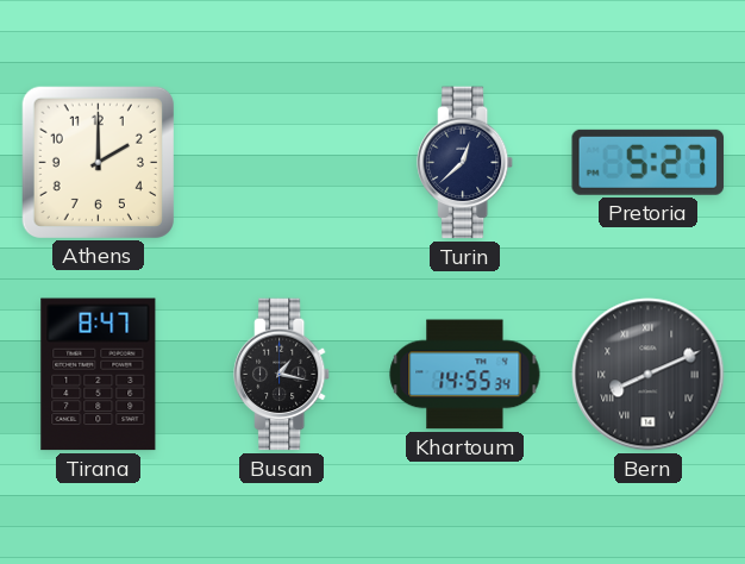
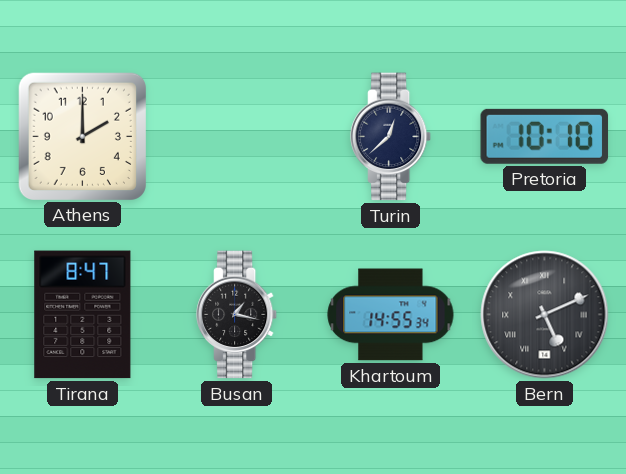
Pretoria: 5:27 -> 10:10 (545, 136)
Bern: 8:11 -> 5:11 (545, 315)
